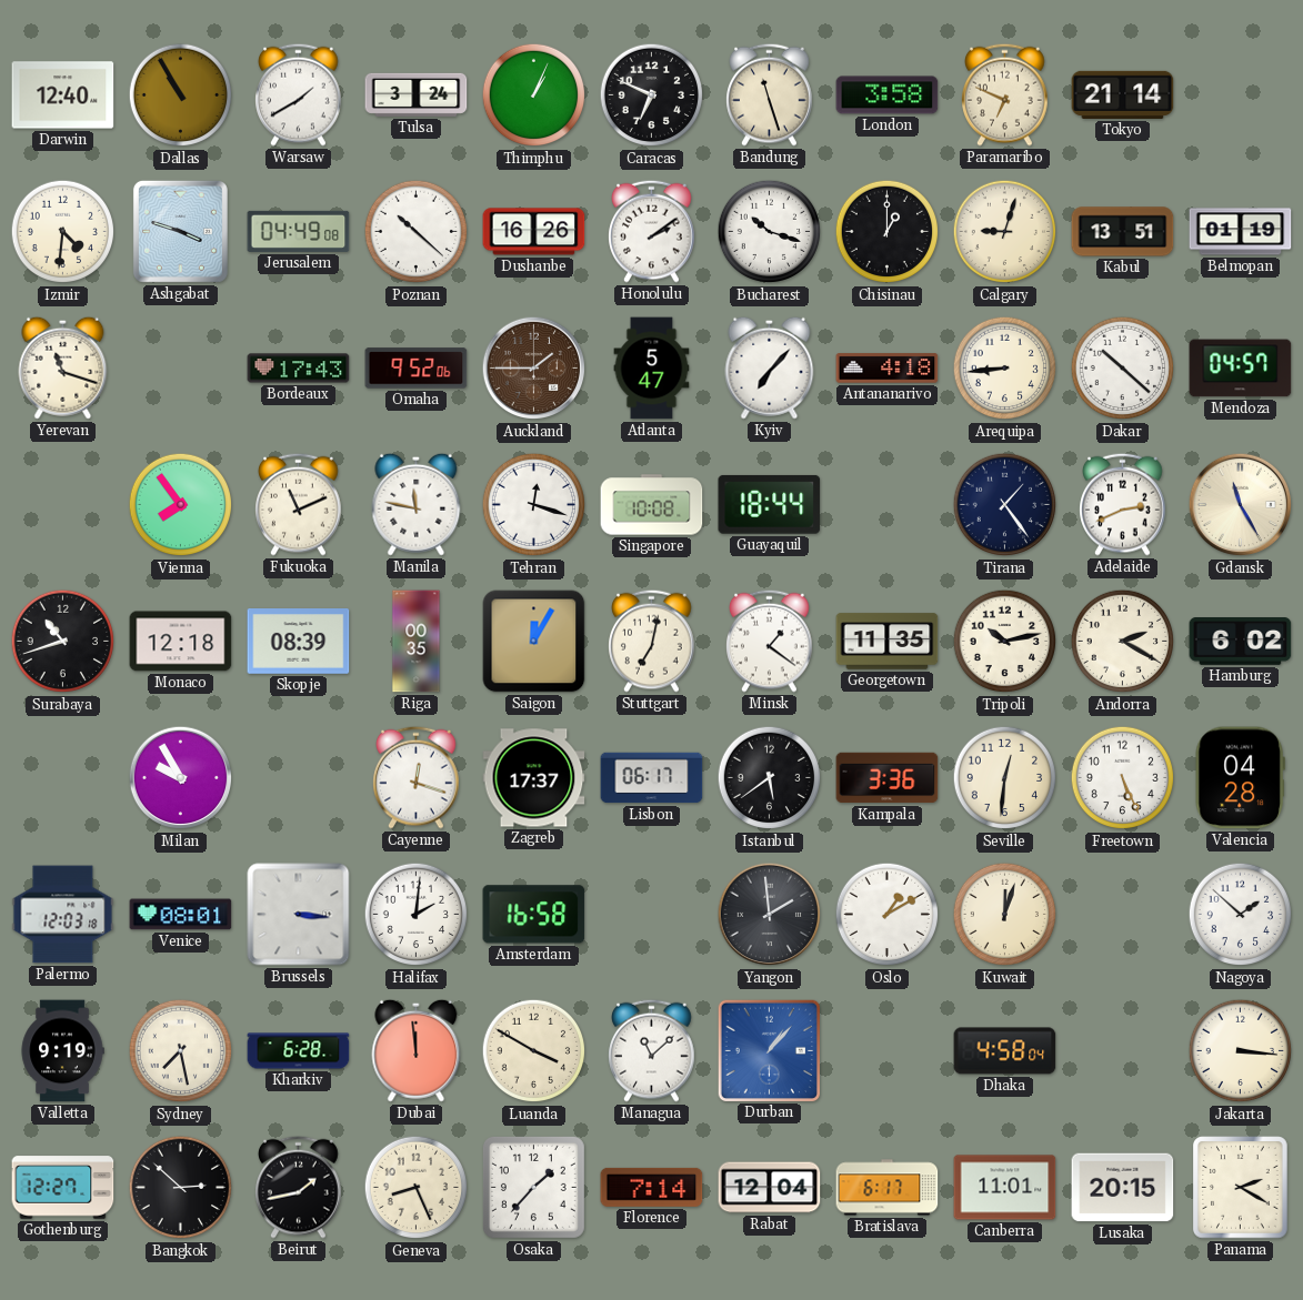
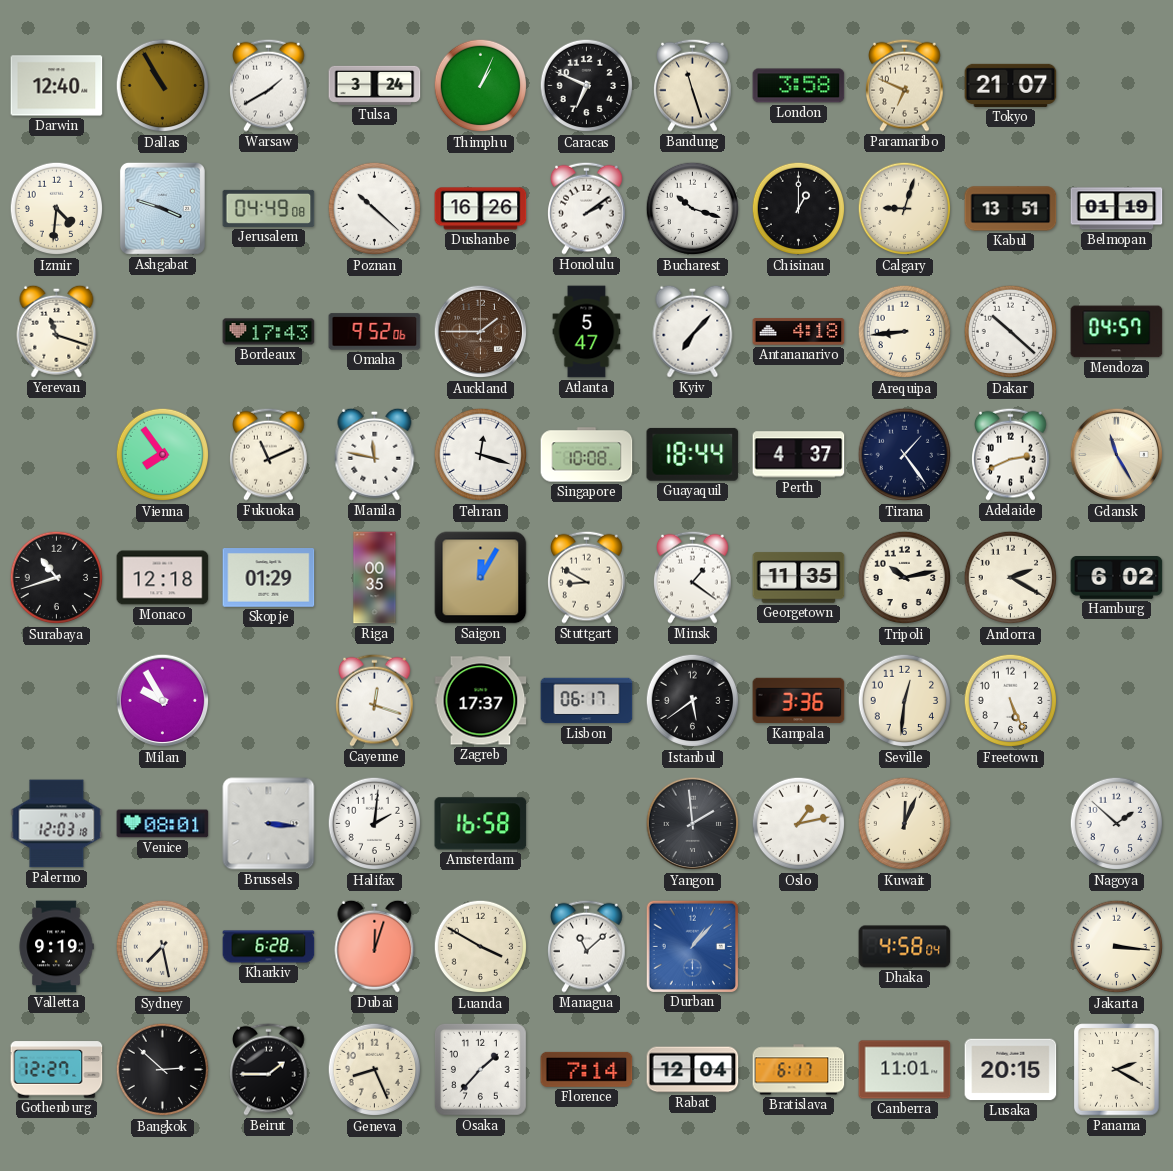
Tokyo: 21:14 -> 21:07 (1011, 85)
Perth: none -> 4:37 (799, 455)
Skopje: 08:39 -> 01:29 (269, 578)
Stuttgart: 7:02 -> 8:50 (587, 577)
Valencia: 04:28 -> none (1240, 778)
Oslo: 1:10 -> 1:13 (799, 824)
Kuwait: 12:03 -> 12:04 (905, 824)
Dubai: 11:59 -> 12:03 (375, 946)
Beirut: 1:43 -> 1:45 (269, 1069)
